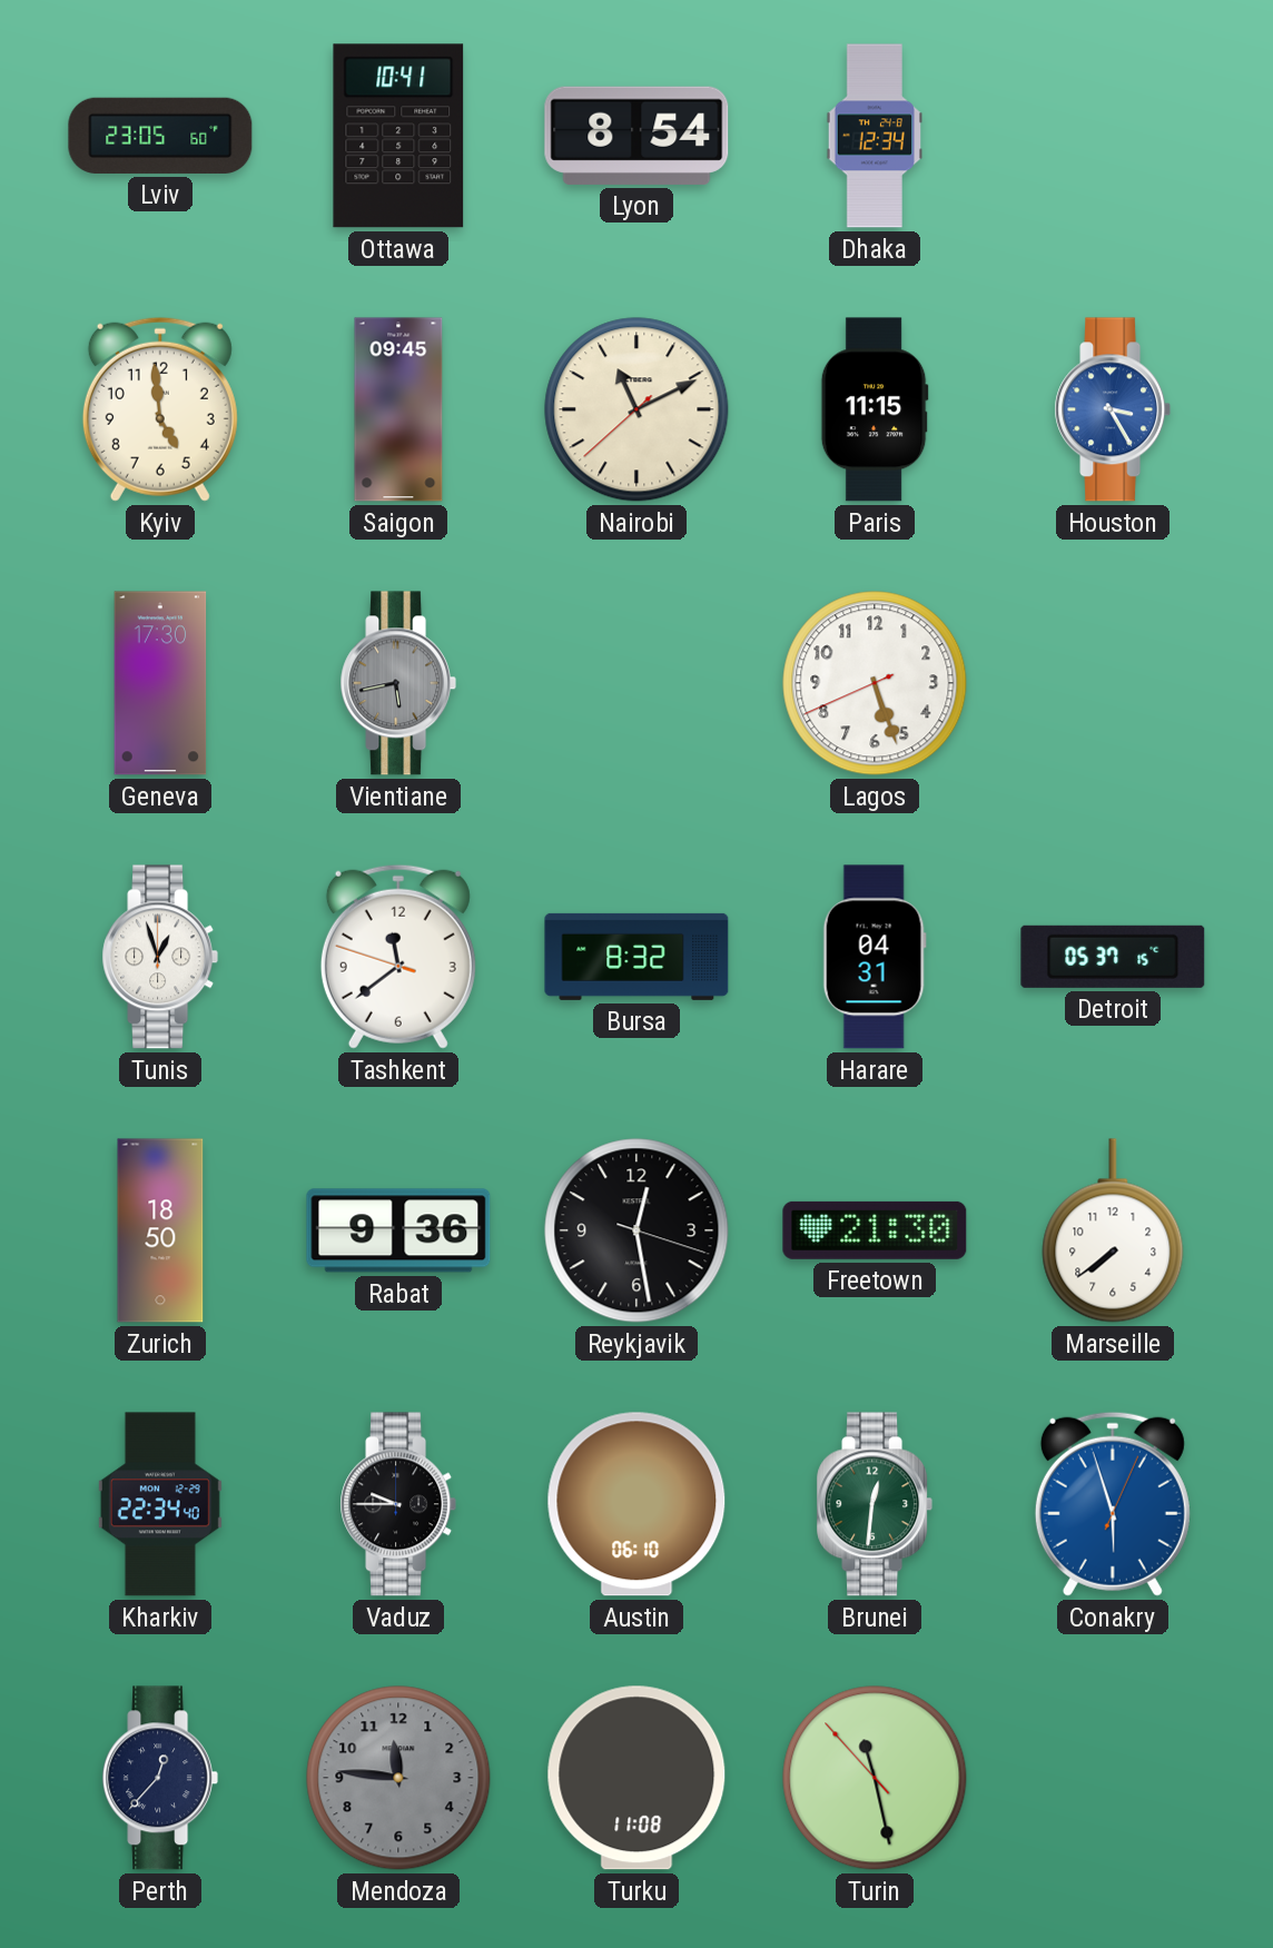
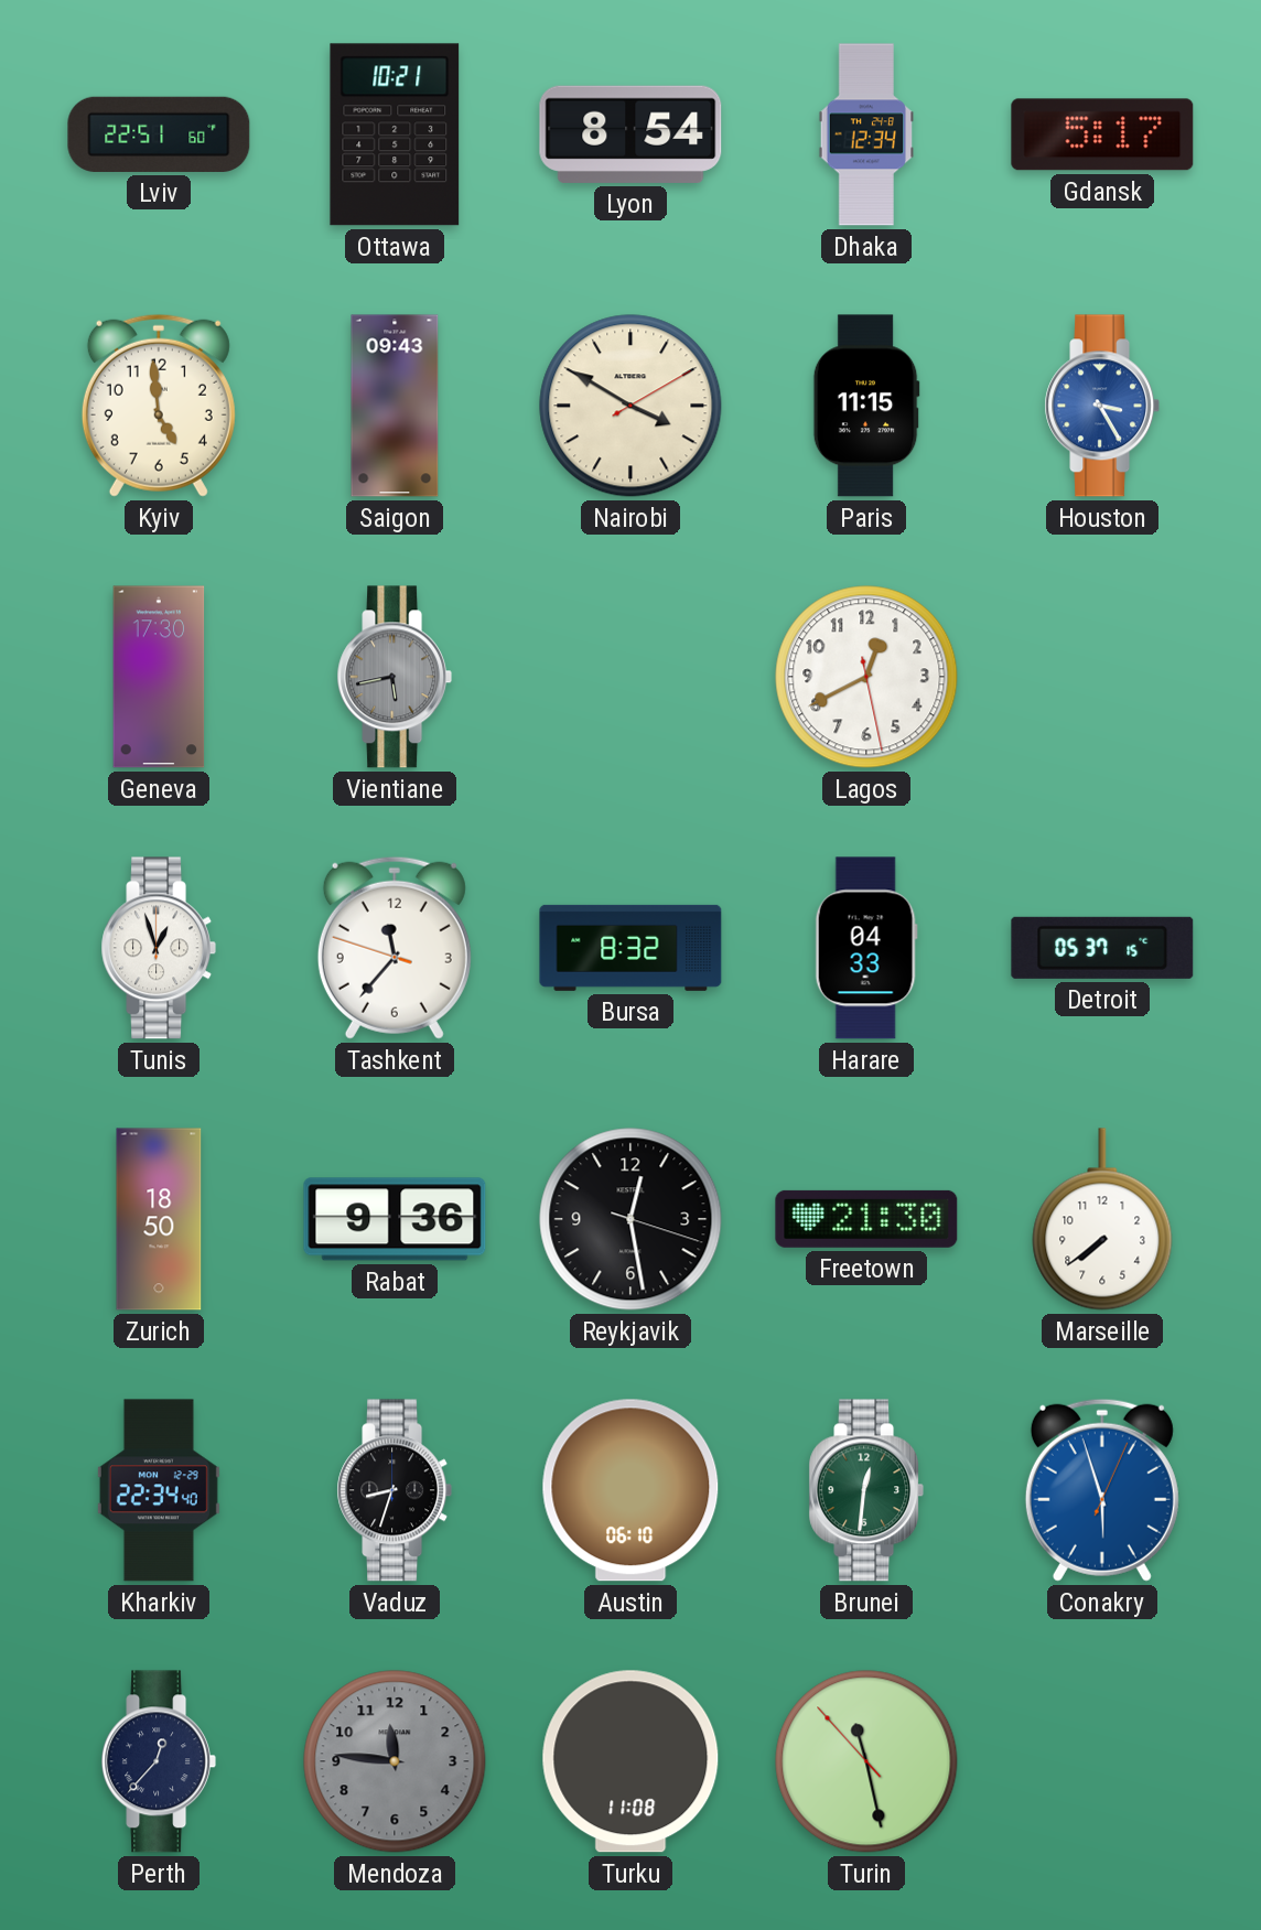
Lviv: 23:05 -> 22:51 (159, 134)
Ottawa: 10:41 -> 10:21 (395, 134)
Gdansk: none -> 5:17 (1102, 134)
Saigon: 09:45 -> 09:43 (395, 406)
Nairobi: 11:10 -> 3:50 (630, 406)
Lagos: 5:26 -> 12:40 (866, 677)
Tashkent: 11:38 -> 11:36 (395, 948)
Harare: 04:31 -> 04:33 (866, 948)
Vaduz: 9:45 -> 8:33 (395, 1490)
